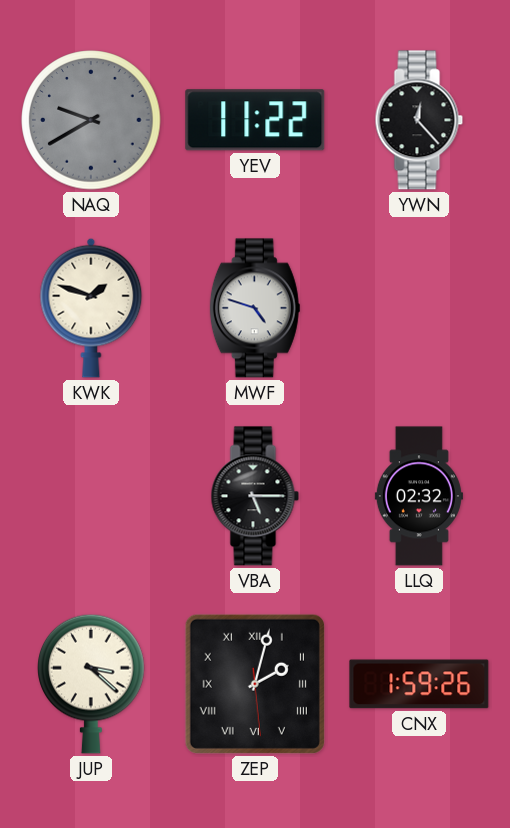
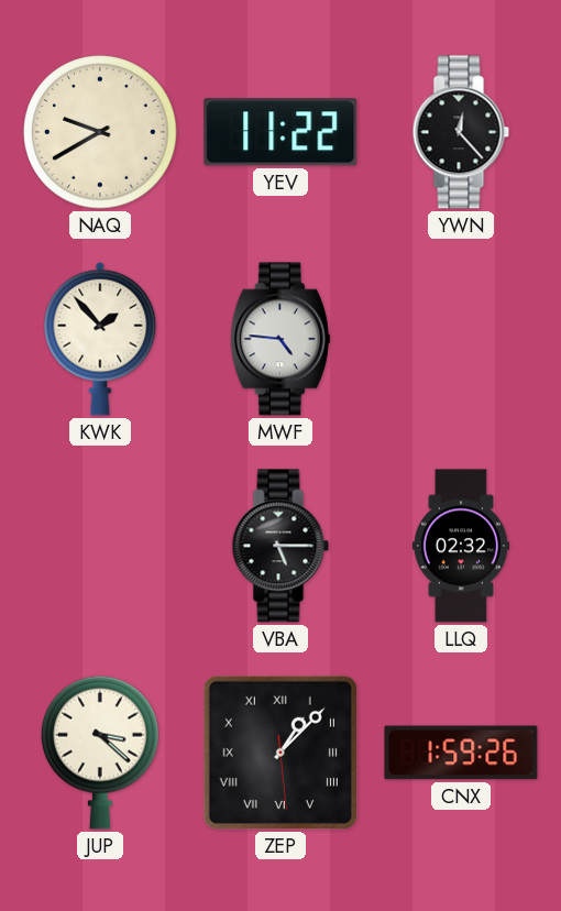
NAQ dial: grey -> cream (100, 132)
KWK: 1:48 -> 1:53 (100, 339)
MWF: 4:48 -> 4:46 (280, 339)
ZEP: 2:02 -> 1:07 (280, 753)
